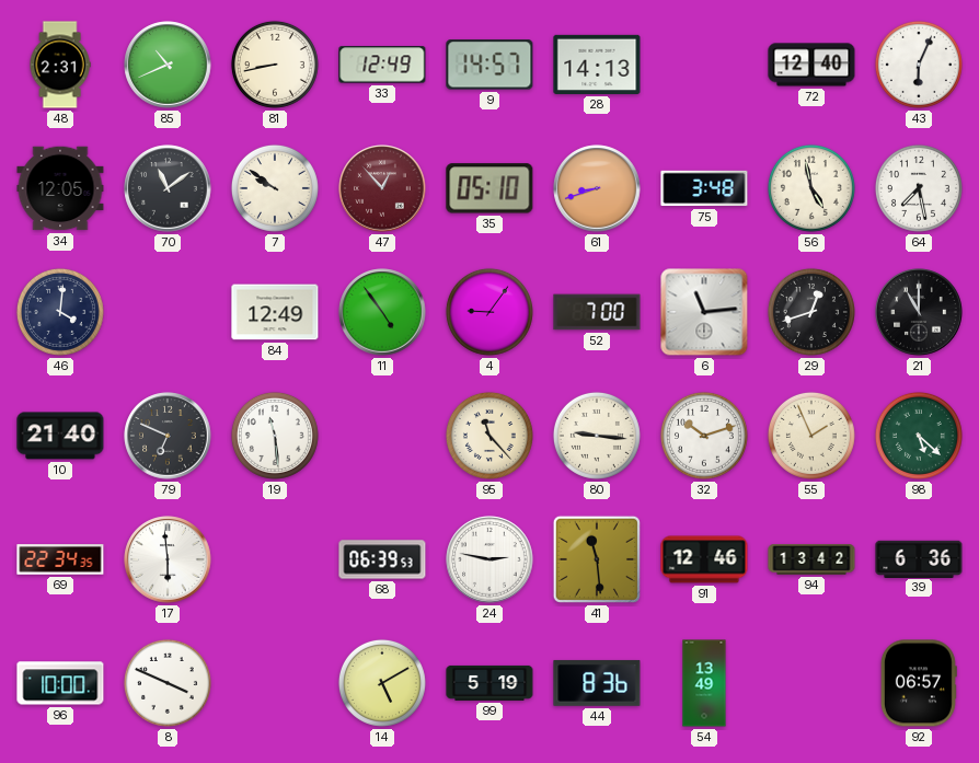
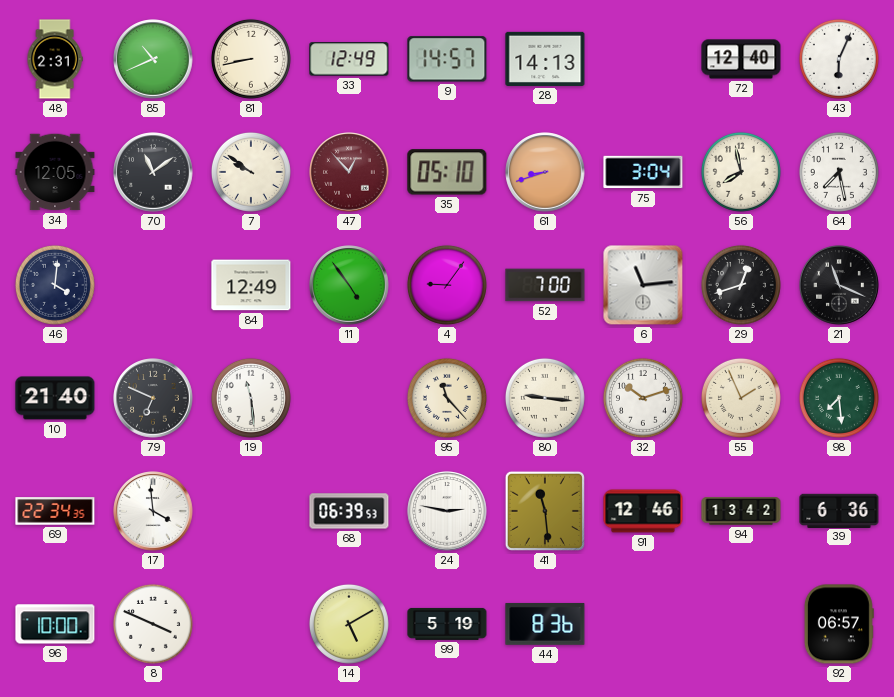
75: 3:48 -> 3:04 (643, 172)
56: 4:58 -> 7:58 (741, 172)
21: 11:00 -> 11:19 (839, 285)
98: 5:22 -> 7:29 (839, 398)
17: 5:59 -> 3:59 (153, 511)
54: 13:49 -> none (704, 683)
